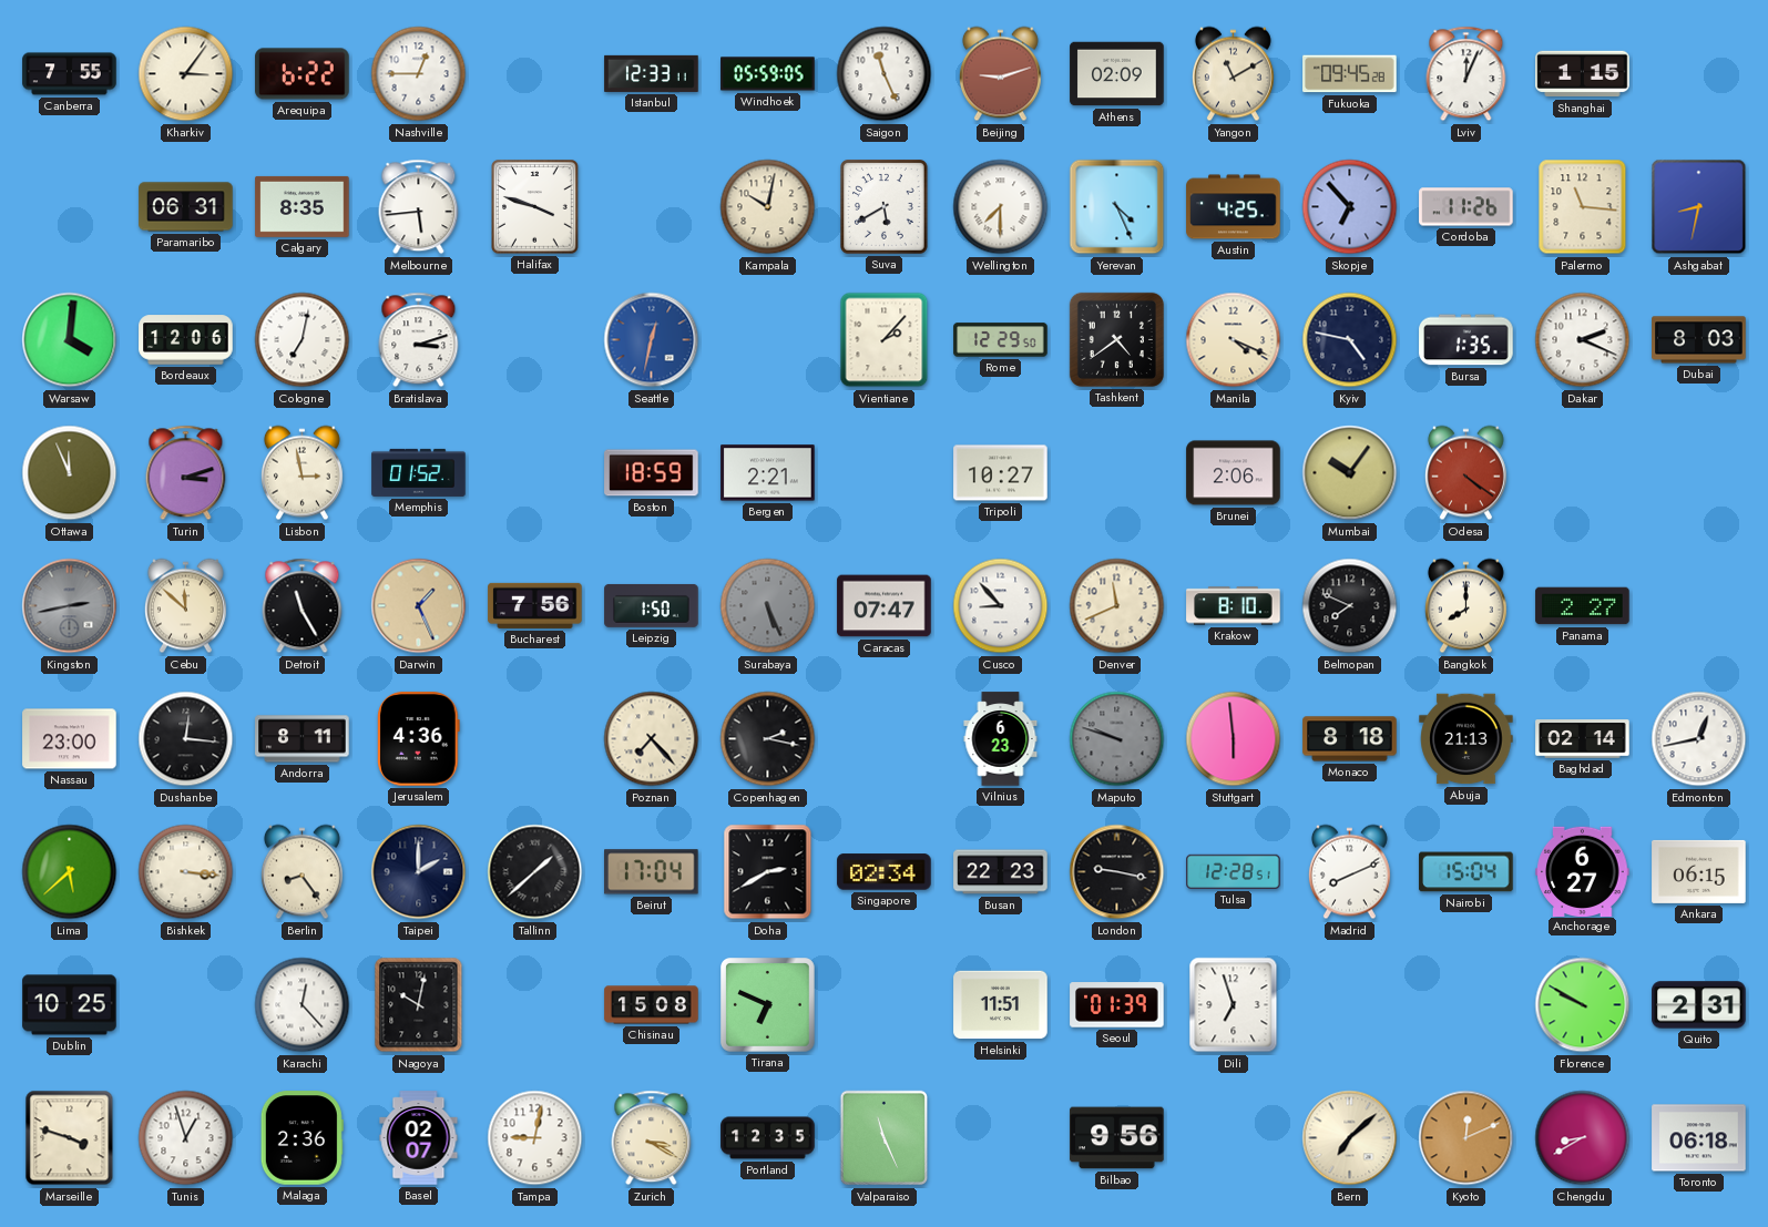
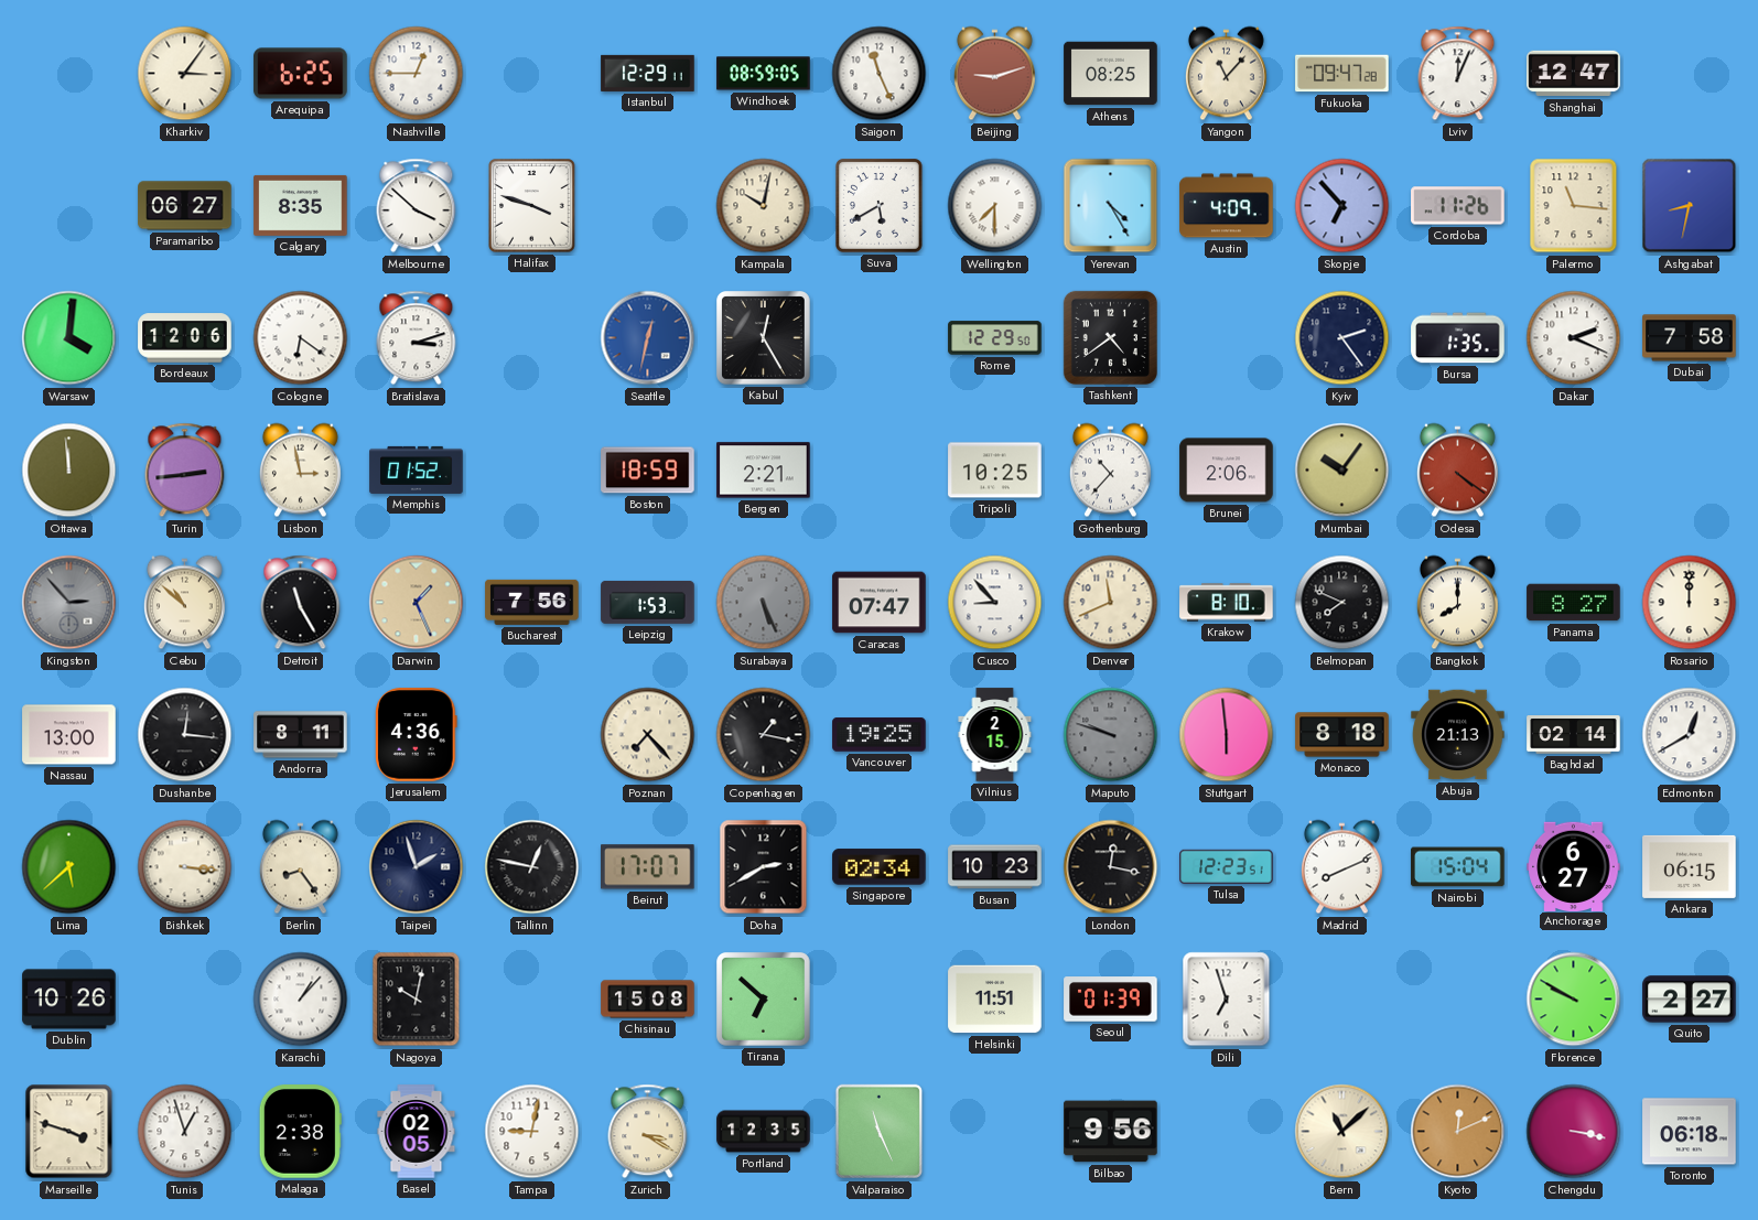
Canberra: 7:55 -> none (70, 74)
Arequipa: 6:22 -> 6:25 (301, 74)
Istanbul: 12:33 -> 12:29 (648, 73)
Windhoek: 05:59 -> 08:59 (764, 74)
Athens: 02:09 -> 08:25 (1111, 74)
Yangon: 11:10 -> 11:07 (1226, 74)
Fukuoka: 09:45 -> 09:47 (1342, 74)
Shanghai: 1:15 -> 12:47 (1574, 74)
Paramaribo: 06:31 -> 06:27 (185, 206)
Melbourne: 5:44 -> 3:52 (417, 206)
Yerevan: 4:26 -> 4:25 (1111, 206)
Austin: 4:25 -> 4:09 (1227, 206)
Cologne: 7:02 -> 6:21 (301, 338)
Kabul: none -> 12:25 (764, 338)
Vientiane: 2:07 -> none (885, 340)
Manila: 4:19 -> none (1234, 340)
Kyiv: 4:47 -> 2:24 (1342, 338)
Dubai: 8:03 -> 7:58 (1690, 338)
Ottawa: 11:56 -> 11:59 (69, 471)
Turin: 3:12 -> 2:44 (185, 471)
Tripoli: 10:27 -> 10:25 (995, 471)
Gothenburg: none -> 10:37 (1110, 471)
Kingston: 2:43 -> 2:53 (69, 603)
Cebu: 11:52 -> 10:52 (184, 603)
Leipzig: 1:50 -> 1:53 (648, 602)
Panama: 2:27 -> 8:27 (1574, 603)
Rosario: none -> 12:00 (1690, 603)
Nassau: 23:00 -> 13:00 (69, 735)
Copenhagen: 2:17 -> 1:17 (764, 735)
Vancouver: none -> 19:25 (880, 735)
Vilnius: 6:23 -> 2:15 (995, 735)
Edmonton: 12:43 -> 12:40 (1690, 735)
Taipei: 2:00 -> 1:57 (417, 867)
Tallinn: 1:38 -> 12:47 (532, 867)
Beirut: 17:04 -> 17:07 (648, 867)
Busan: 22:23 -> 10:23 (995, 867)
London: 9:17 -> 12:17 (1111, 867)
Tulsa: 12:28 -> 12:23 (1227, 866)
Dublin: 10:25 -> 10:26 (69, 1000)
Karachi: 12:23 -> 1:07 (301, 1000)
Tirana: 6:49 -> 6:52 (764, 1000)
Quito: 2:31 -> 2:27 (1690, 1000)
Malaga: 2:36 -> 2:38 (300, 1132)
Basel: 02:07 -> 02:05 (417, 1132)
Bern: 7:08 -> 11:08 (1342, 1132)
Chengdu: 8:40 -> 3:17 (1574, 1132)
